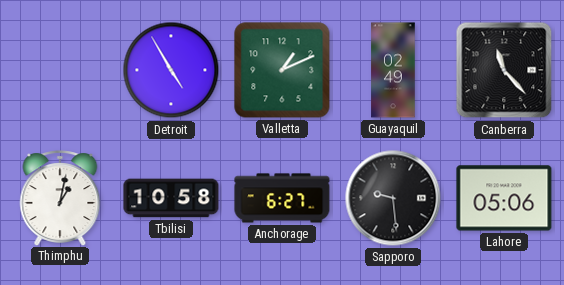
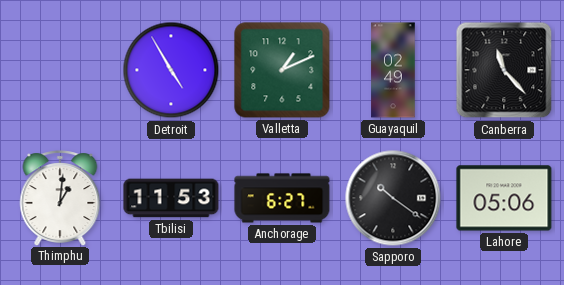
Thimphu: 1:02 -> 1:01 (60, 198)
Tbilisi: 10:58 -> 11:53 (171, 198)
Sapporo: 9:29 -> 10:21 (393, 198)
